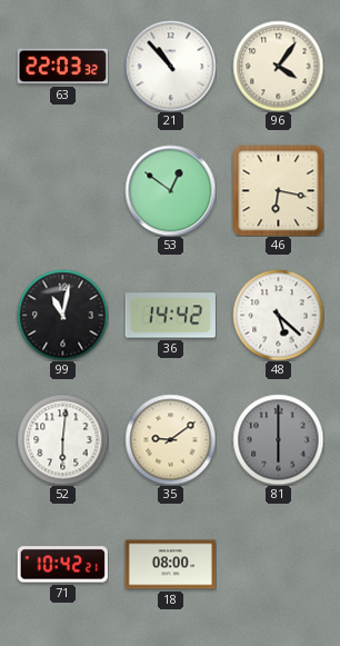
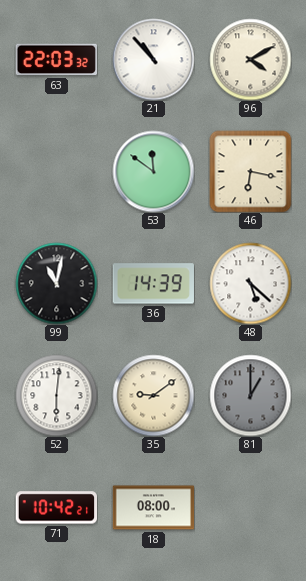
96: 4:06 -> 4:10 (250, 59)
53: 12:51 -> 11:51 (153, 171)
36: 14:42 -> 14:39 (153, 284)
81: 6:00 -> 1:00 (250, 395)
